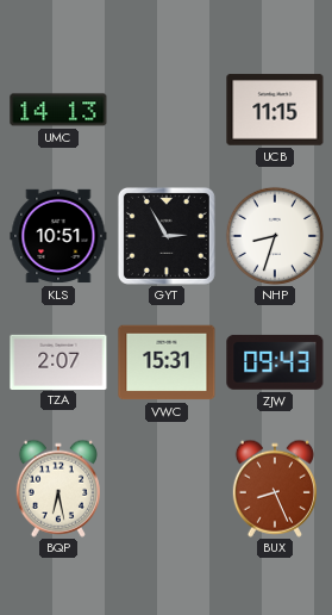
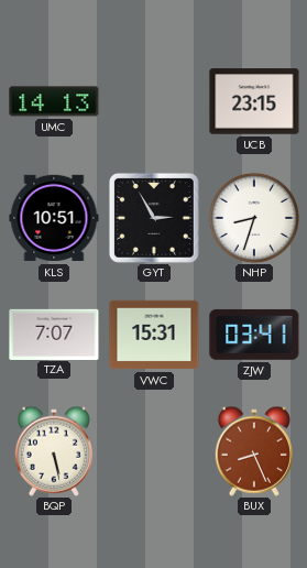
UCB: 11:15 -> 23:15 (254, 101)
TZA: 2:07 -> 7:07 (54, 334)
ZJW: 09:43 -> 03:41 (254, 335)
BQP: 6:28 -> 5:28 (54, 451)
